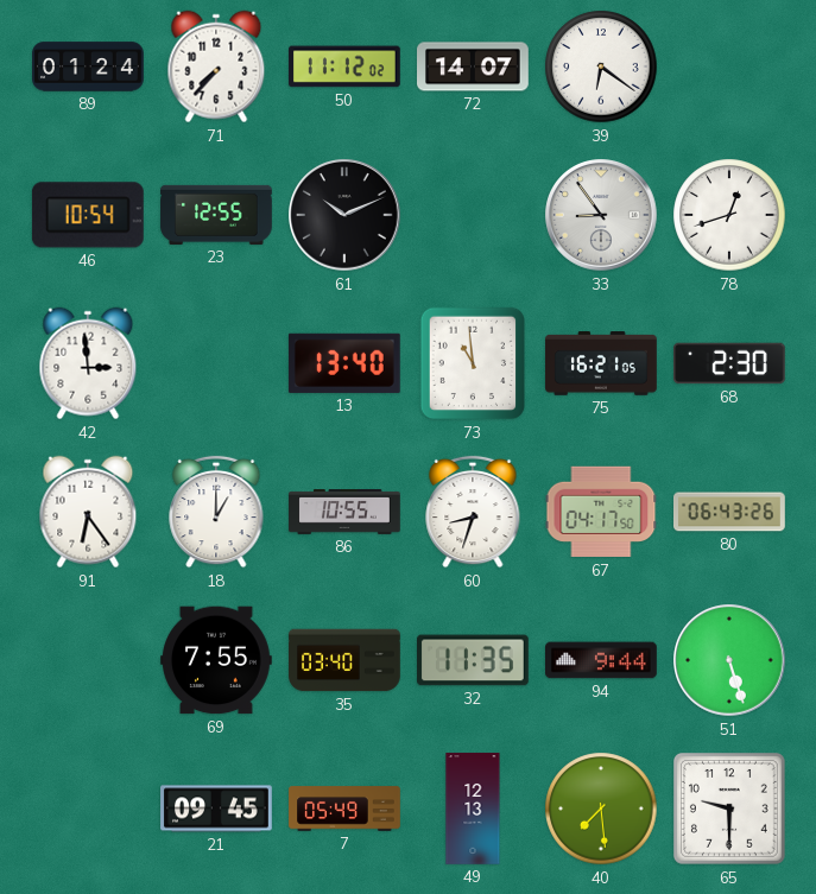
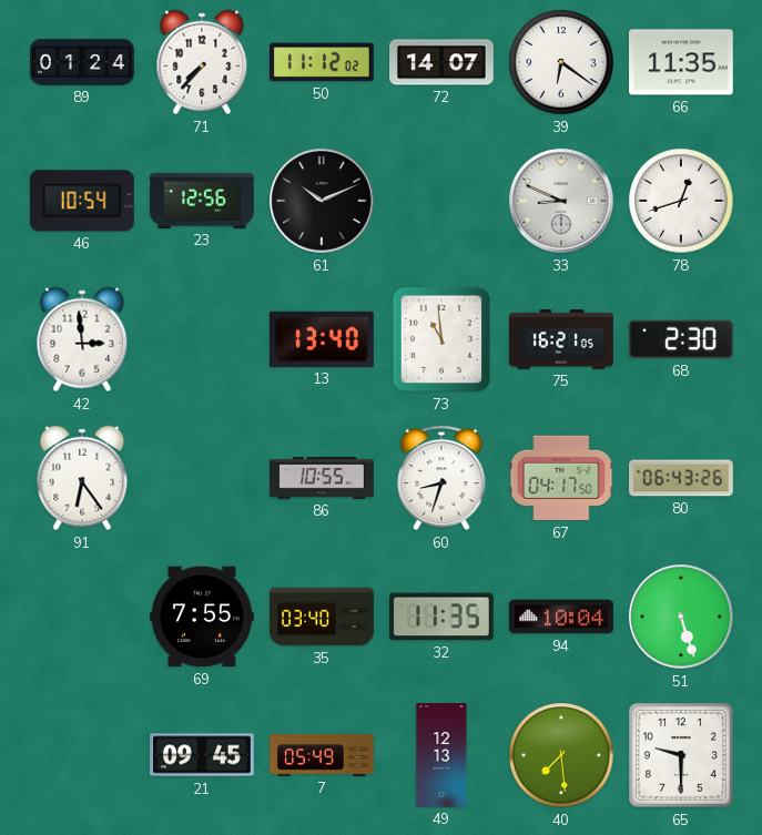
66: none -> 11:35 (682, 62)
23: 12:55 -> 12:56 (202, 201)
33: 8:54 -> 8:49 (561, 201)
18: 1:00 -> none (216, 512)
94: 9:44 -> 10:04 (562, 617)
